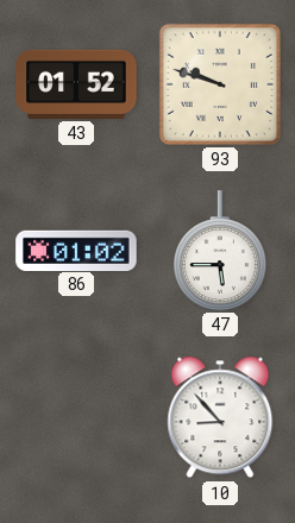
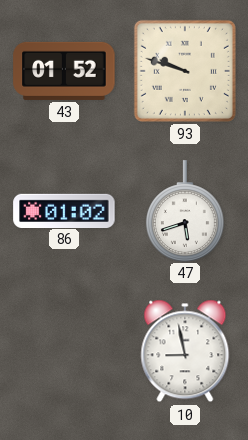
47: 5:45 -> 5:42 (185, 211)
10: 8:53 -> 8:58 (185, 351)
